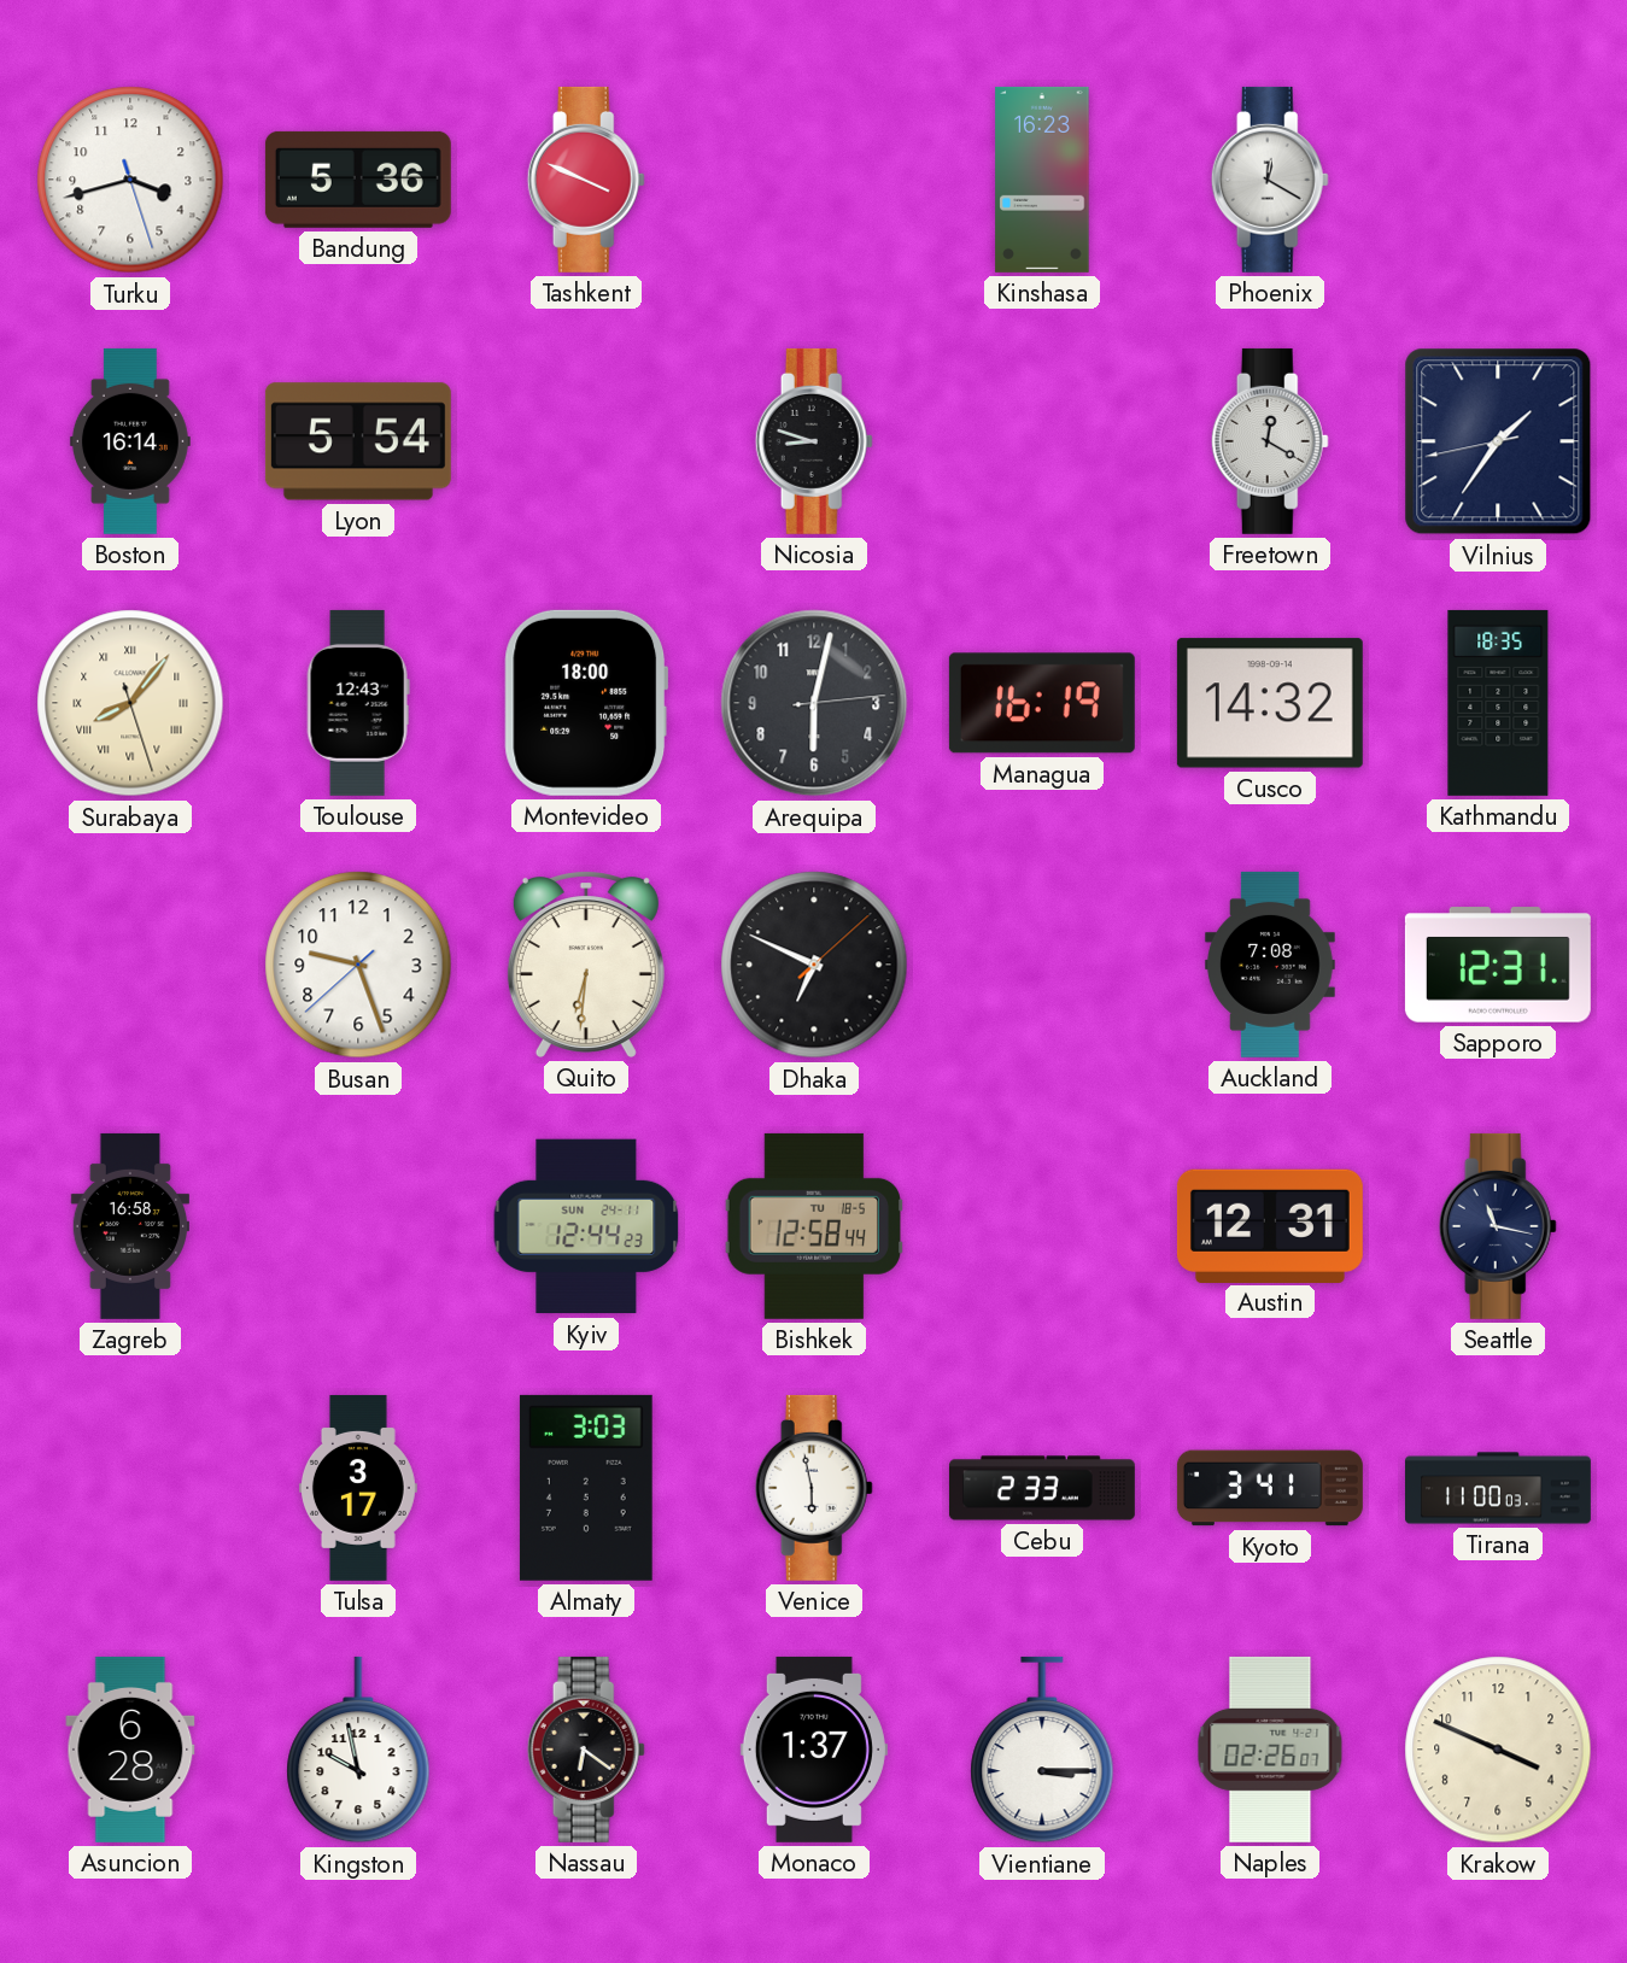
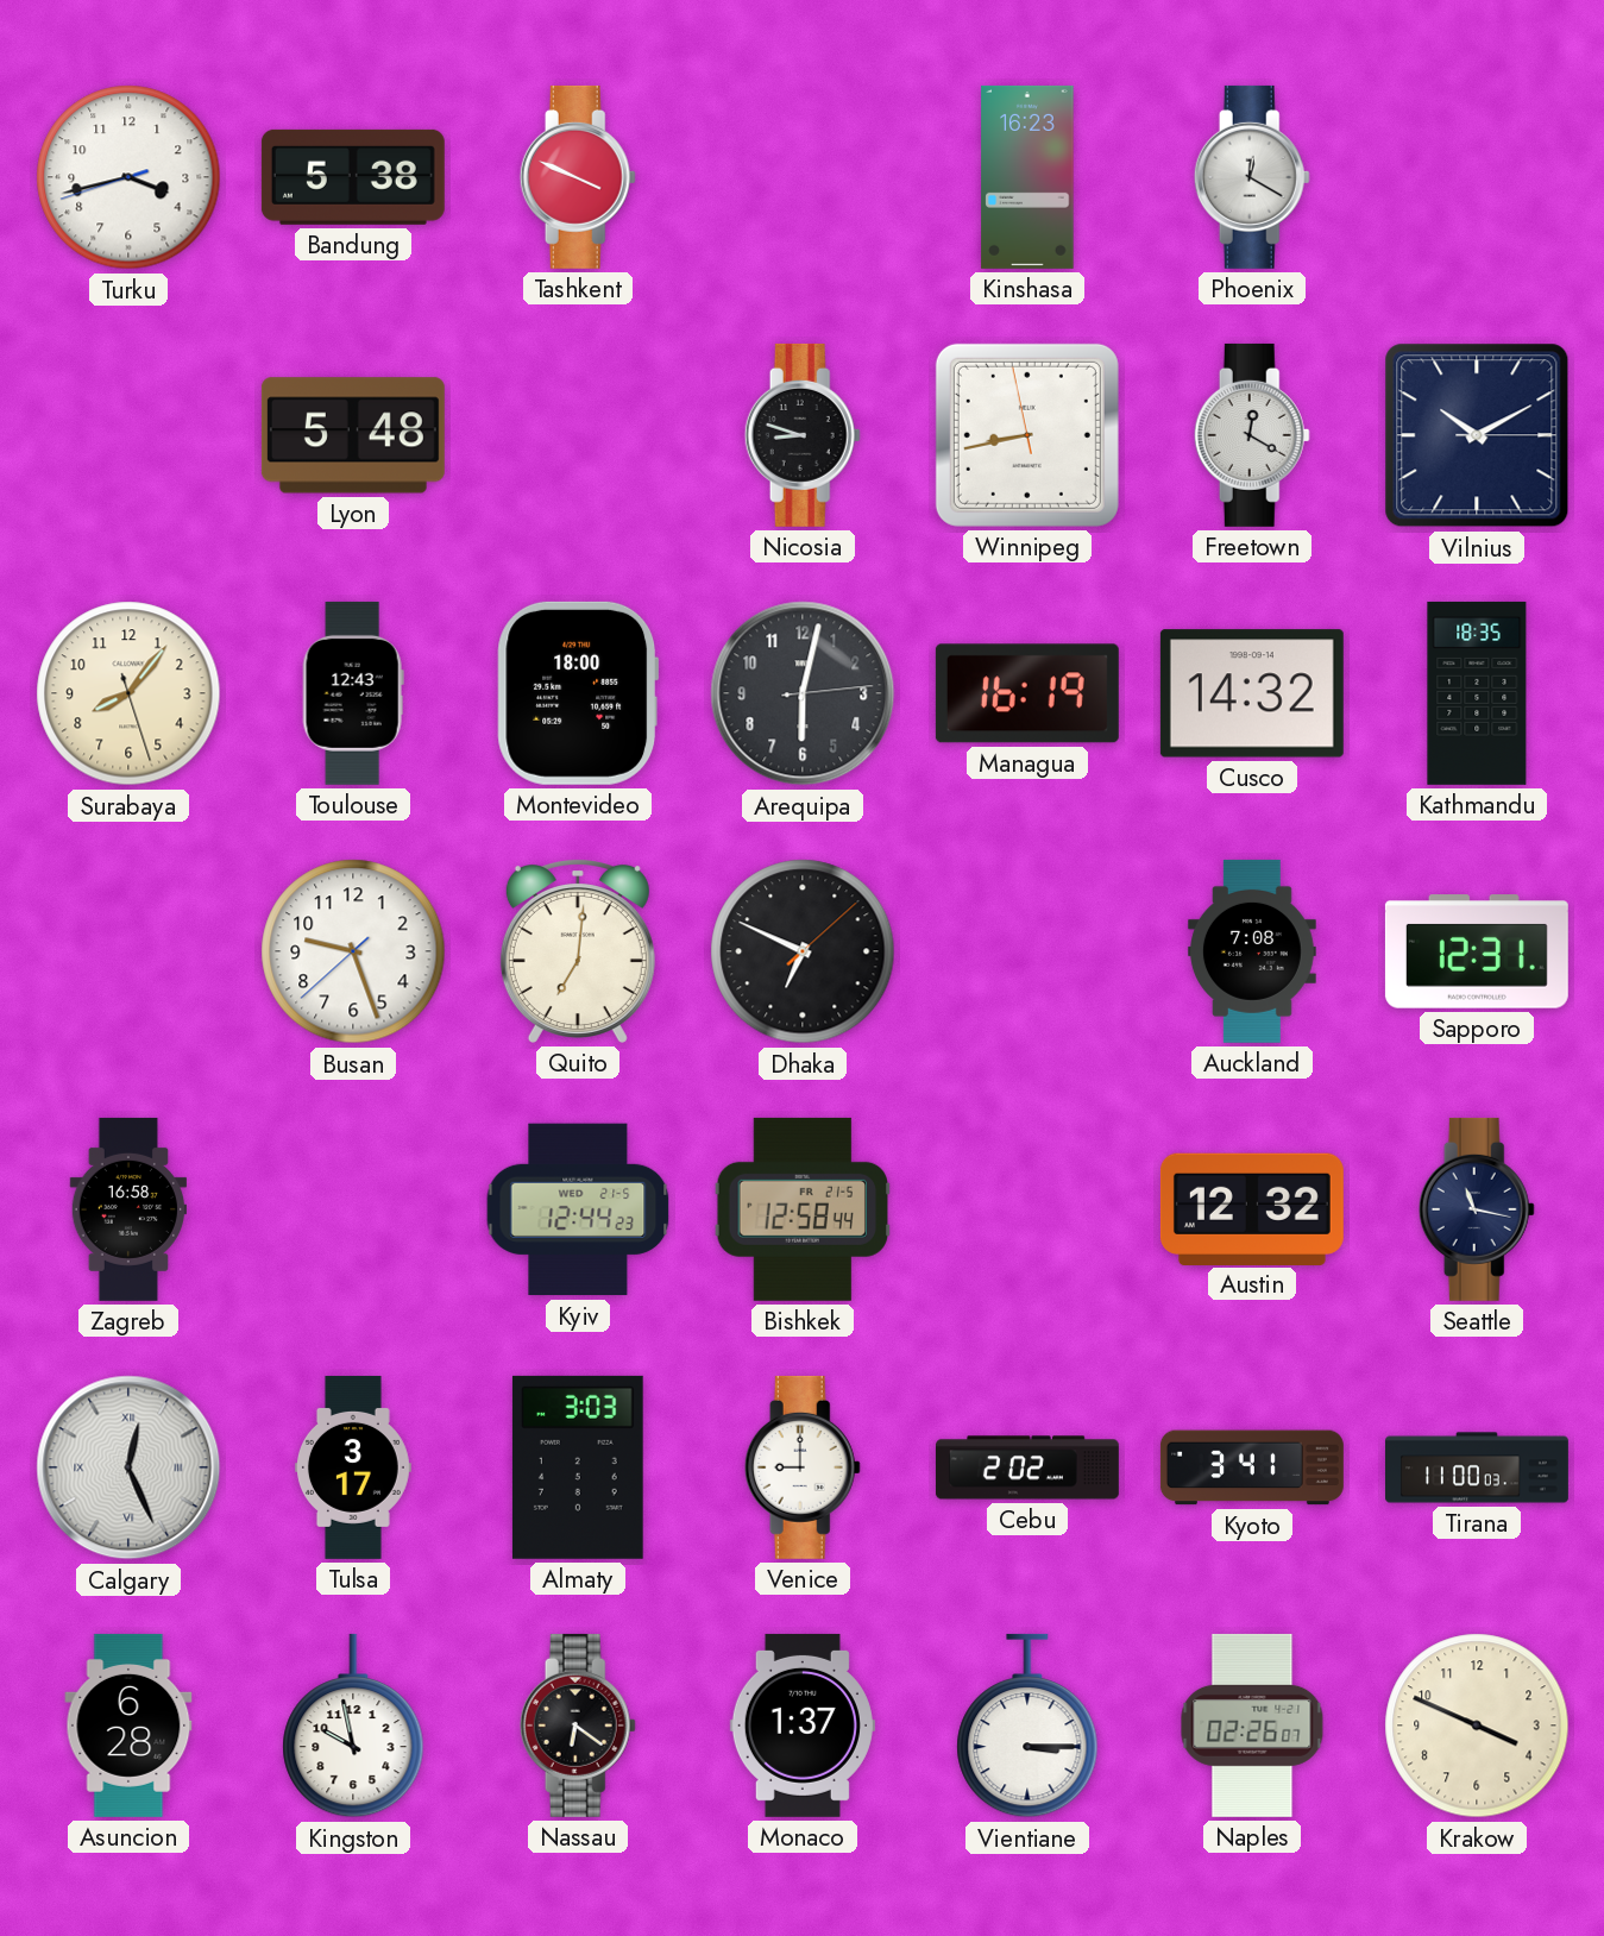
Turku: 3:42:27 -> 3:42:42 (128, 177)
Bandung: 5:36 -> 5:38 (353, 177)
Boston: 16:14 -> none (130, 441)
Lyon: 5:54 -> 5:48 (353, 435)
Winnipeg: none -> 8:42 (1027, 435)
Vilnius: 1:35 -> 10:10 (1477, 435)
Surabaya numerals: Roman -> Arabic (128, 693)
Quito: 6:31 -> 7:01 (578, 951)
Kyiv date: SUN 24-11 -> WED 21-5 (578, 1209)
Bishkek date: TU 18-5 -> FR 21-5 (801, 1209)
Austin: 12:31 -> 12:32 (1252, 1208)
Calgary: none -> 12:26 (128, 1467)
Venice: 5:58 -> 9:00 (803, 1467)
Cebu: 2:33 -> 2:02 (1027, 1467)
